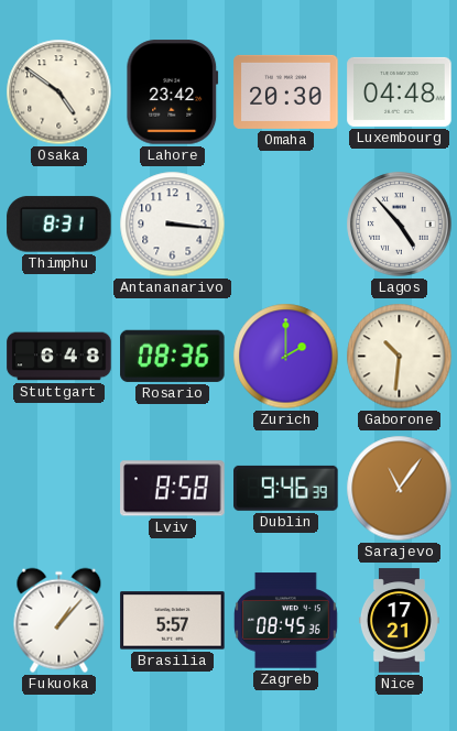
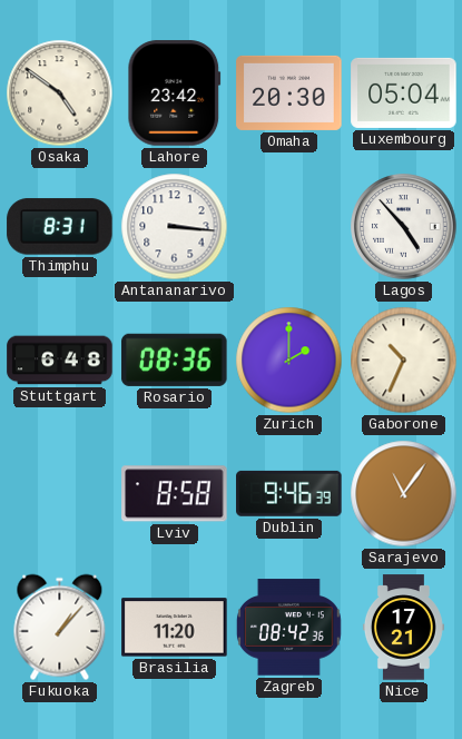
Luxembourg: 04:48 -> 05:04 (404, 92)
Gaborone: 10:31 -> 10:34 (404, 361)
Brasilia: 5:57 -> 11:20 (175, 628)
Zagreb: 08:45 -> 08:42 (288, 628)
